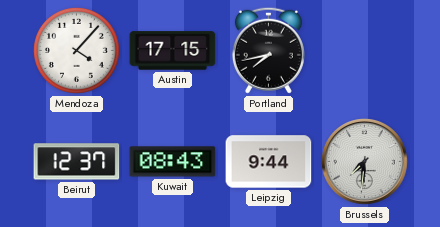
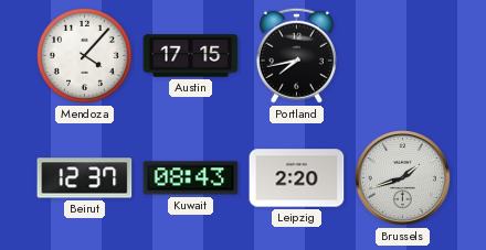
Leipzig: 9:44 -> 2:20 (297, 178)
Brussels: 7:31 -> 1:42 (403, 178)
